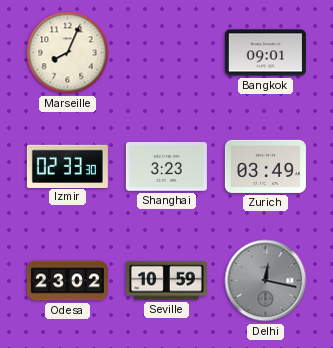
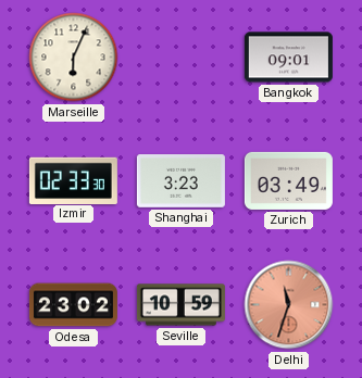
Marseille: 8:04 -> 6:04 (74, 58)
Delhi: 12:17 -> 11:33 (289, 305)
Delhi dial: grey -> salmon (289, 305)
